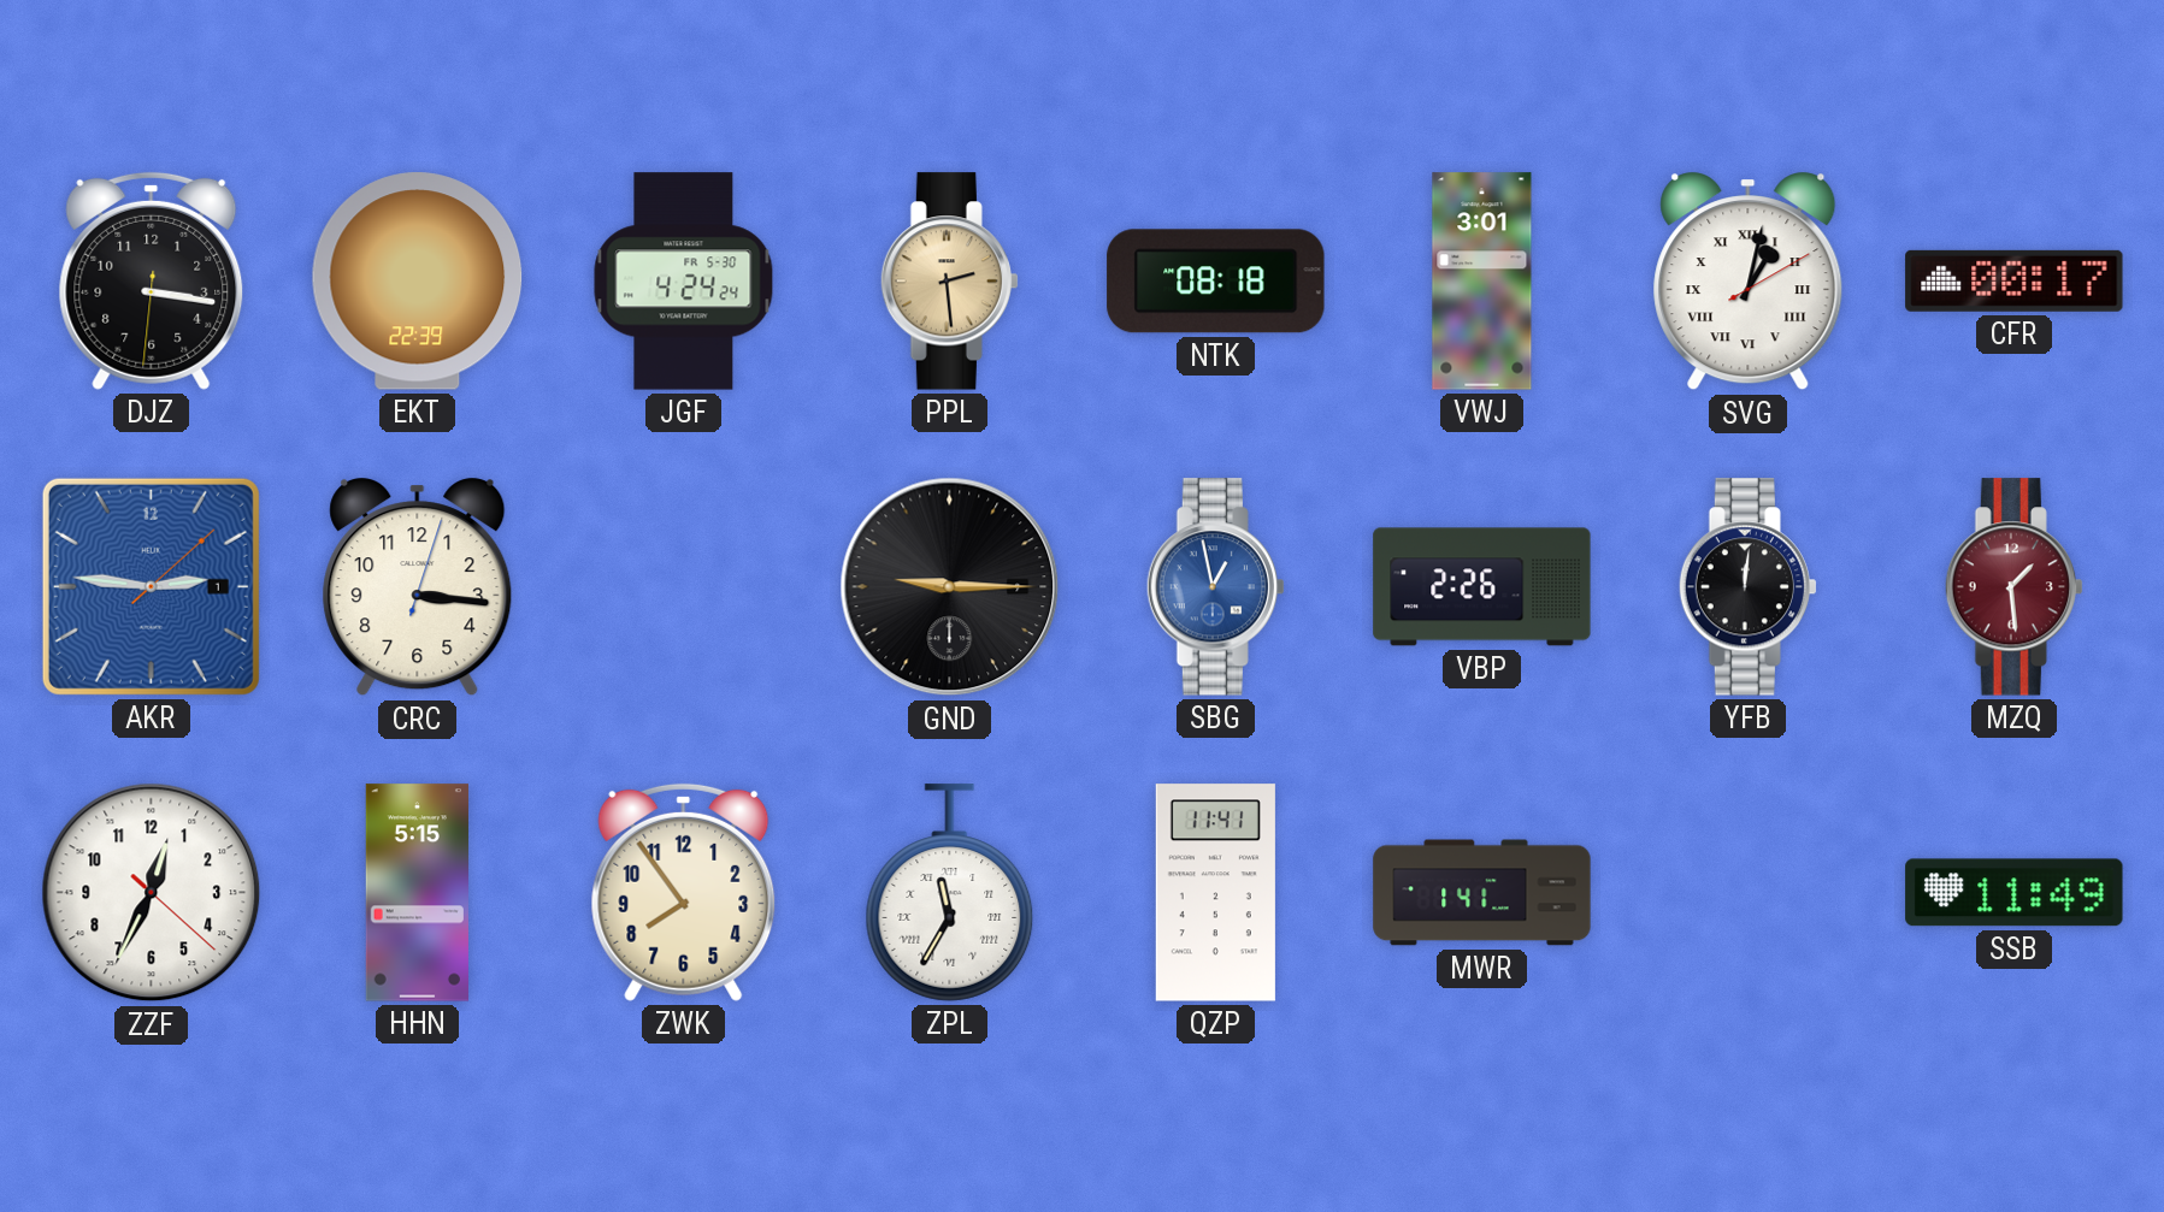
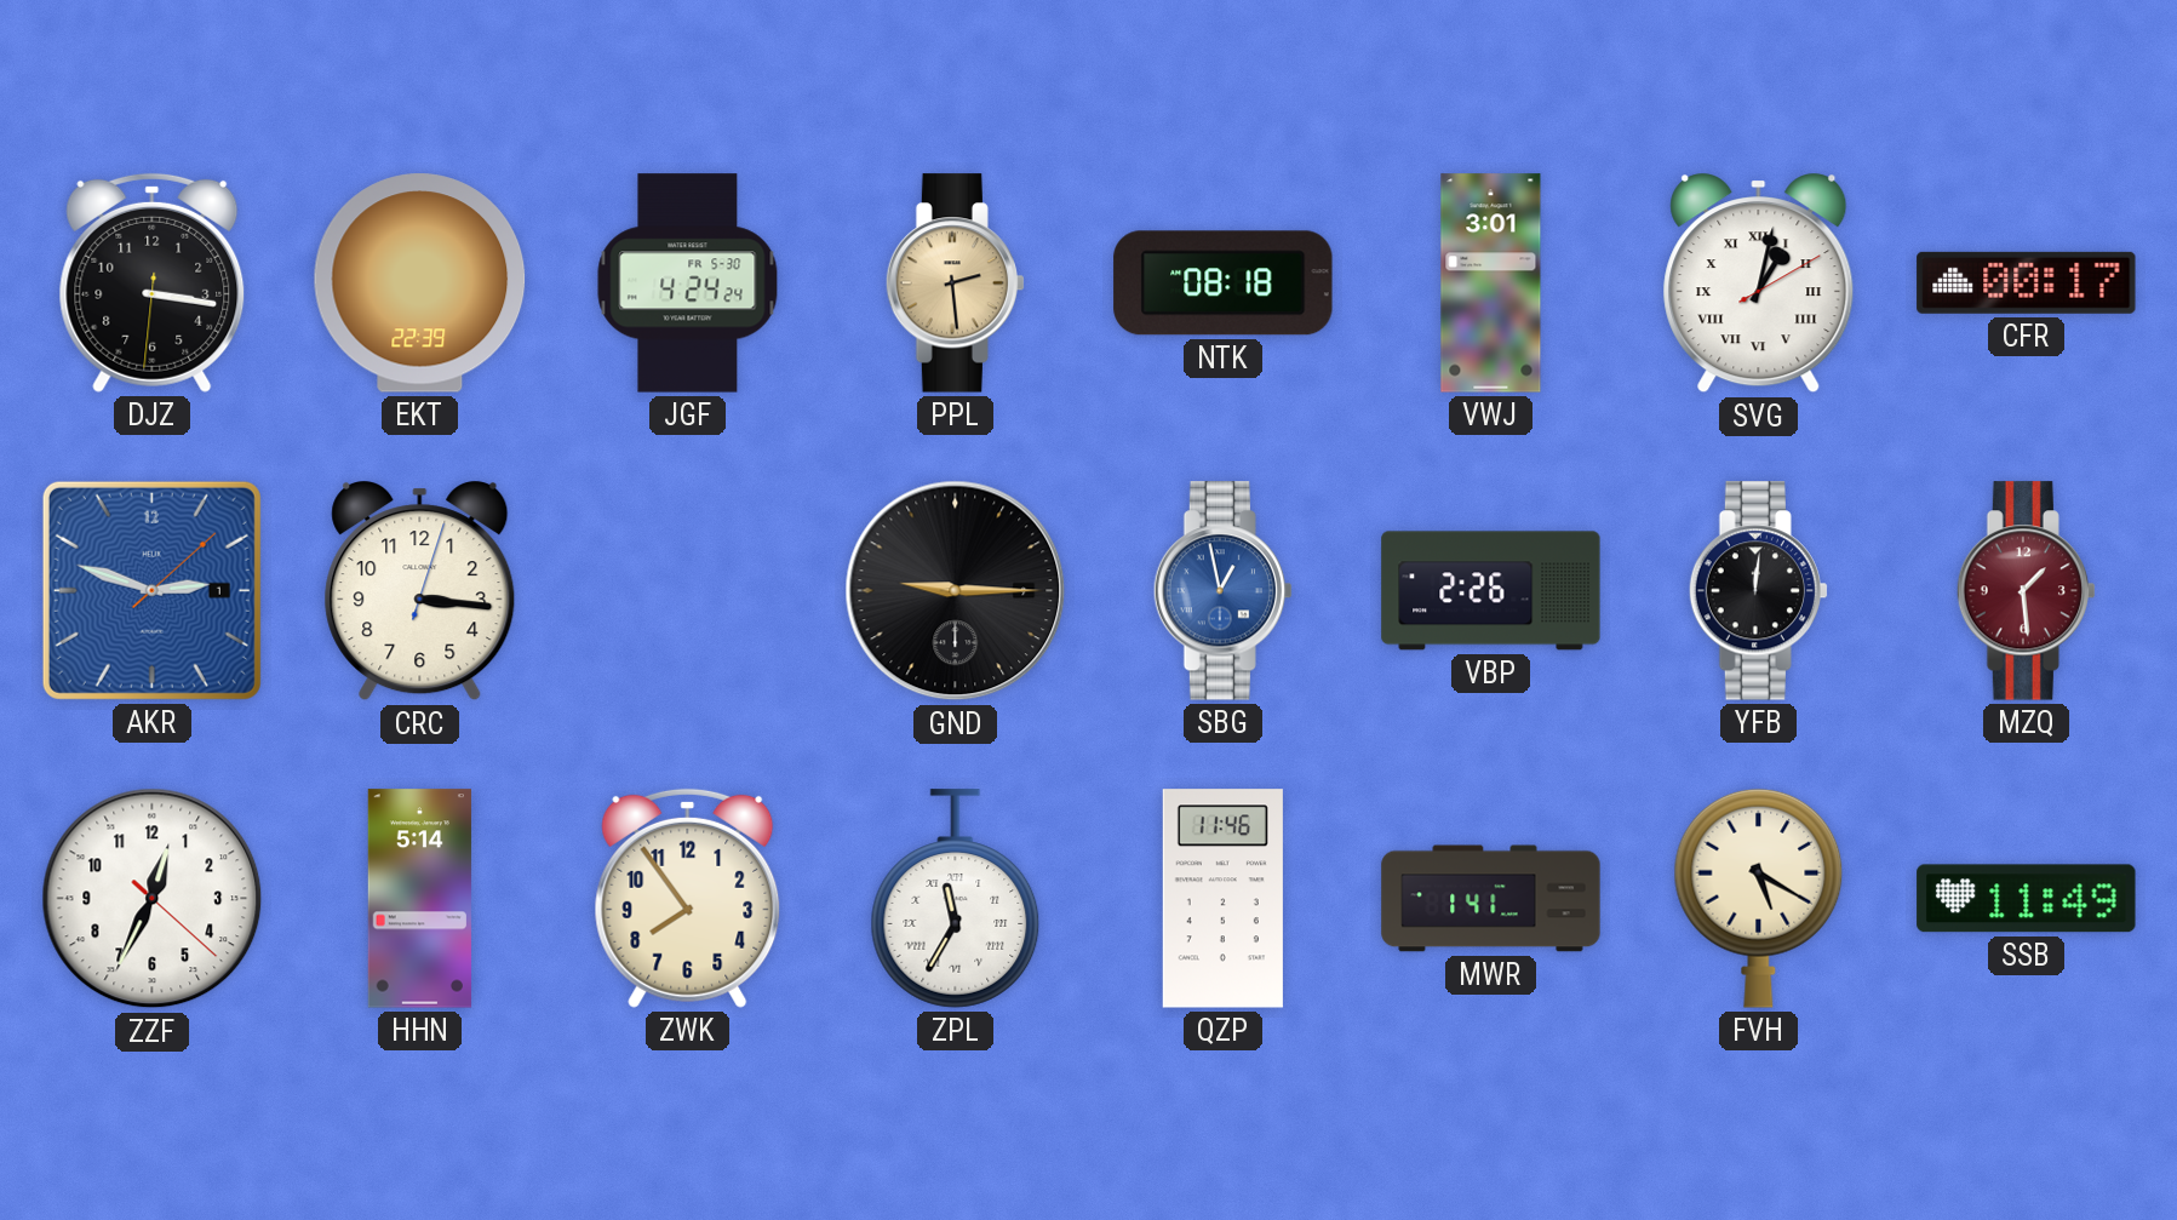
AKR: 2:46 -> 2:48 (151, 590)
HHN: 5:15 -> 5:14 (419, 899)
QZP: 11:41 -> 11:46 (1222, 899)
FVH: none -> 5:20 (1759, 898)
